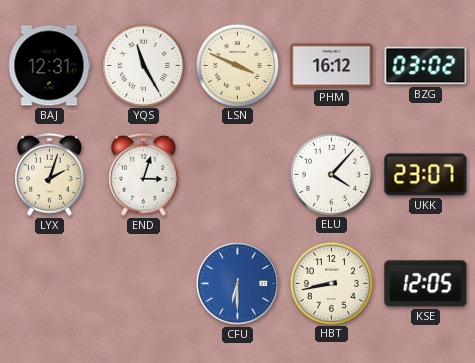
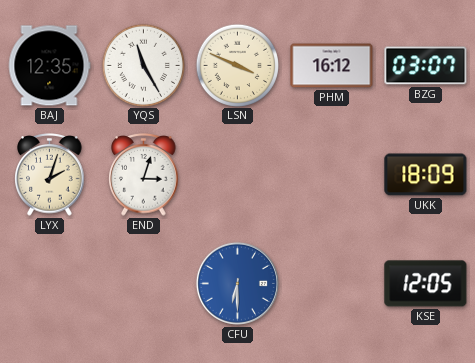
BAJ: 12:31 -> 12:35 (49, 66)
BZG: 03:02 -> 03:07 (426, 66)
ELU: 4:07 -> none (331, 174)
UKK: 23:07 -> 18:09 (426, 175)
HBT: 8:43 -> none (331, 283)
